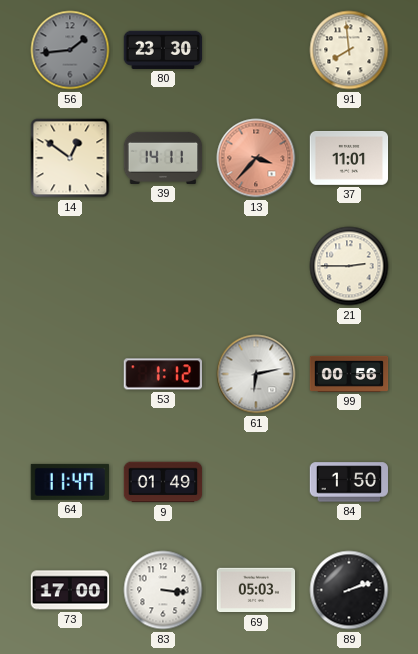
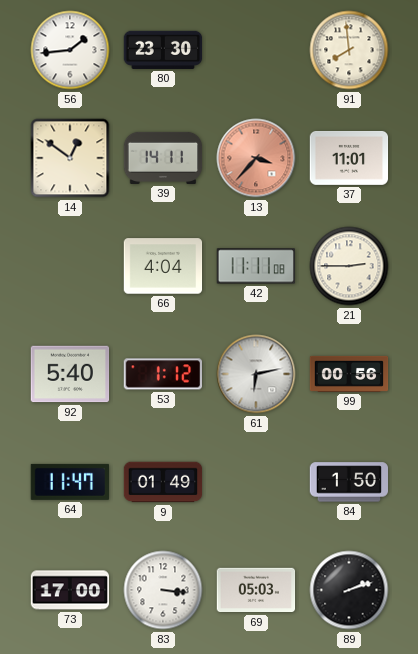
56 dial: grey -> white (70, 50)
66: none -> 4:04 (163, 266)
42: none -> 11:11 (255, 266)
92: none -> 5:40 (70, 374)
